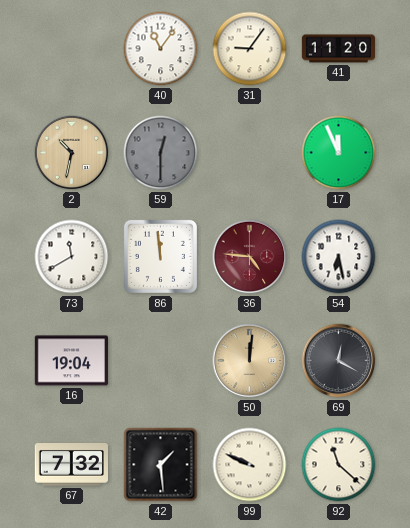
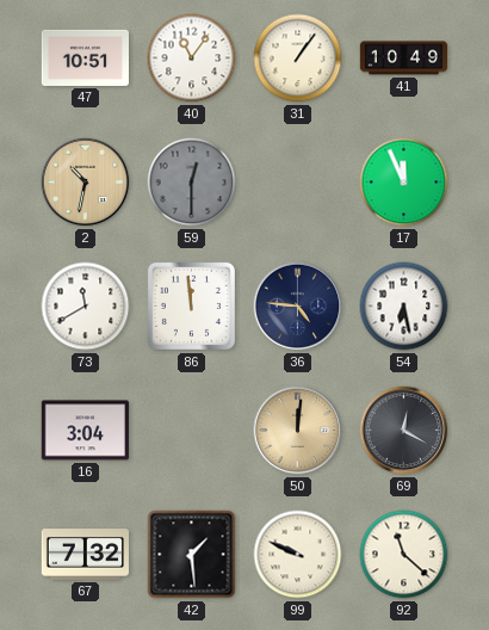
47: none -> 10:51 (85, 57)
31: 9:06 -> 1:06 (298, 58)
41: 11:20 -> 10:49 (404, 58)
36 dial: burgundy -> navy (298, 307)
16: 19:04 -> 3:04 (85, 431)
